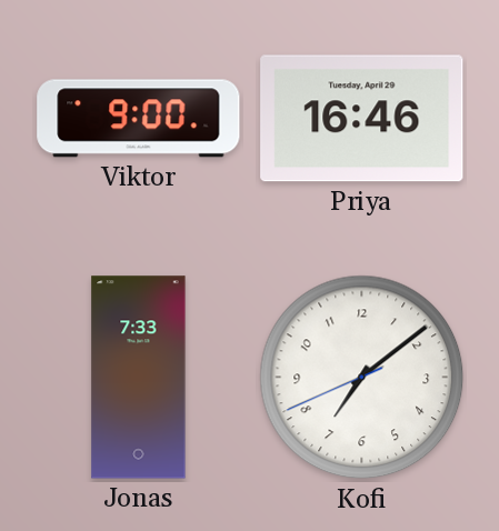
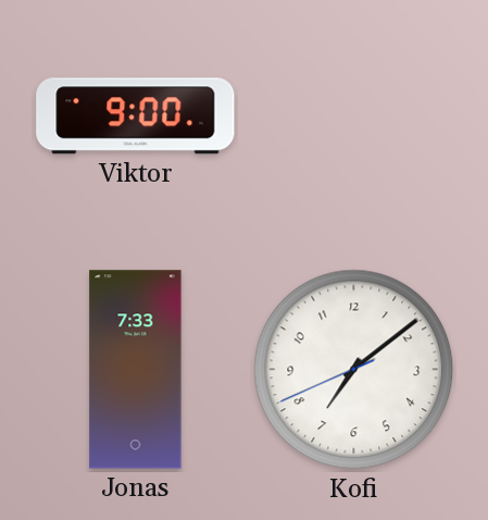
Priya: 16:46 -> none (362, 119)
